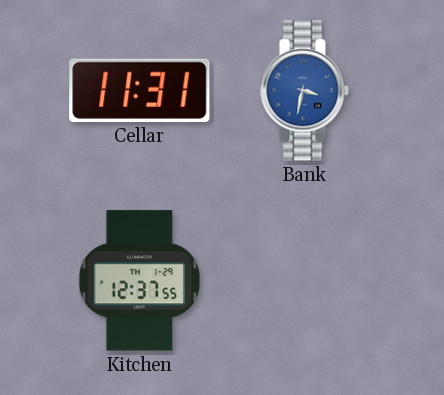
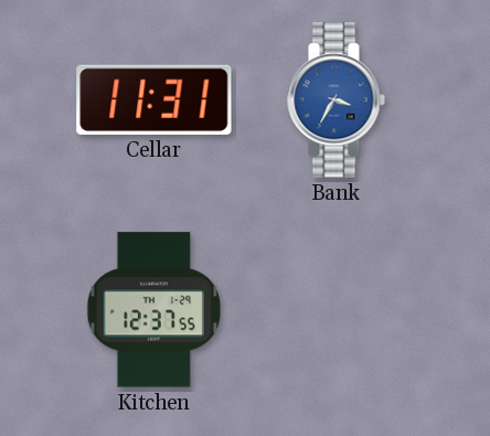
Bank: 3:32 -> 3:35 (335, 100)
